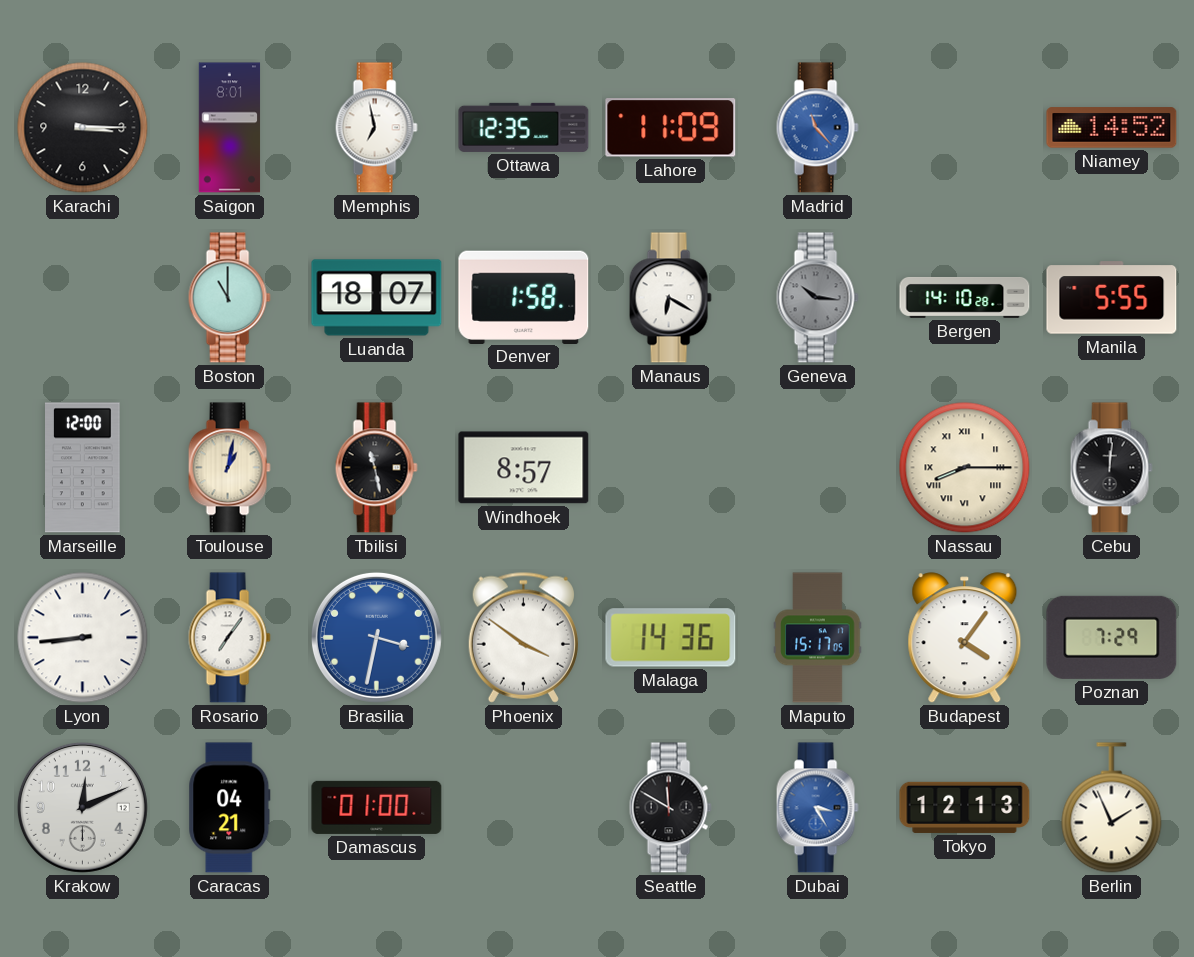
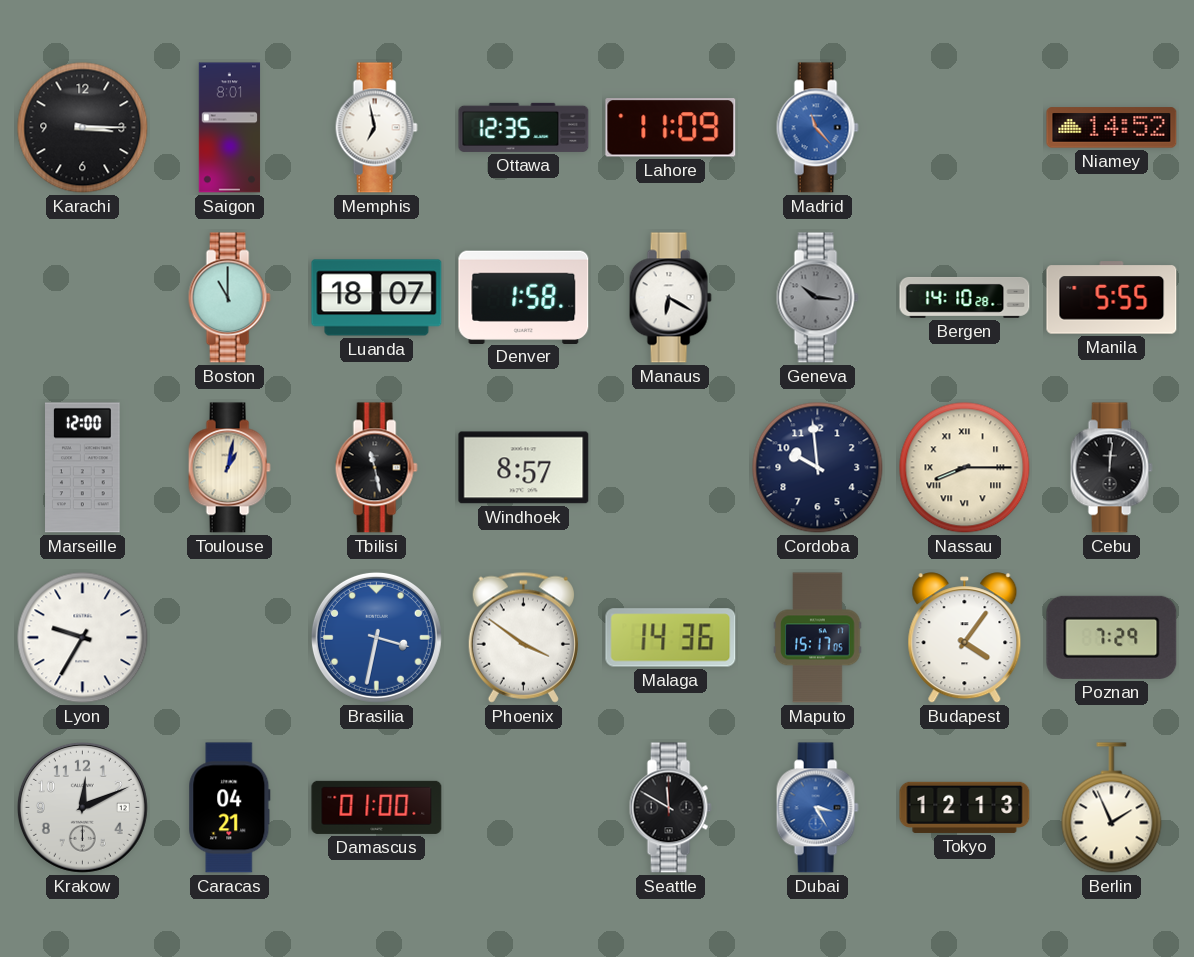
Cordoba: none -> 9:59 (818, 468)
Lyon: 8:44 -> 9:35 (83, 638)
Rosario: 7:06 -> none (229, 638)
